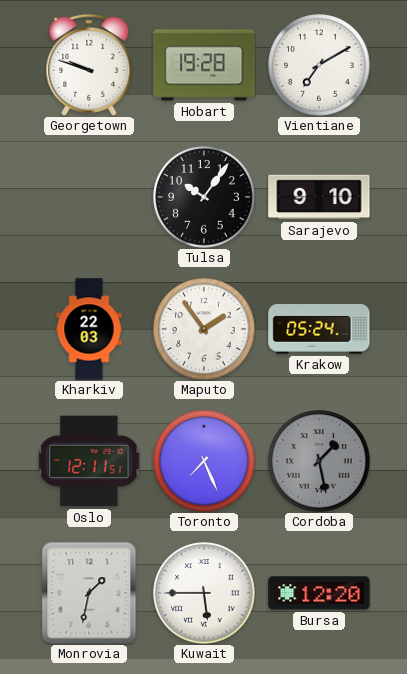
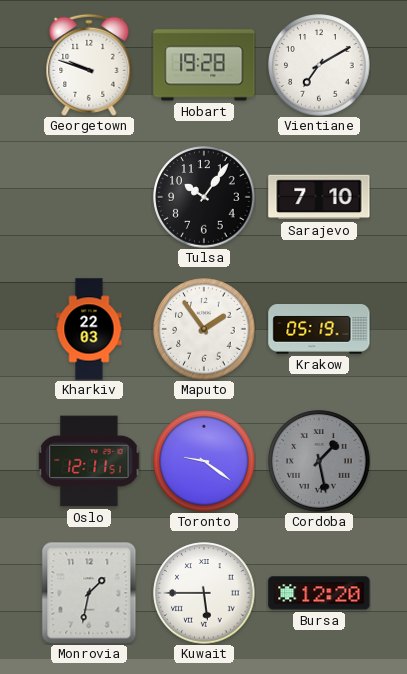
Sarajevo: 9:10 -> 7:10 (319, 197)
Krakow: 05:24 -> 05:19 (319, 330)
Toronto: 7:26 -> 9:21 (204, 461)
